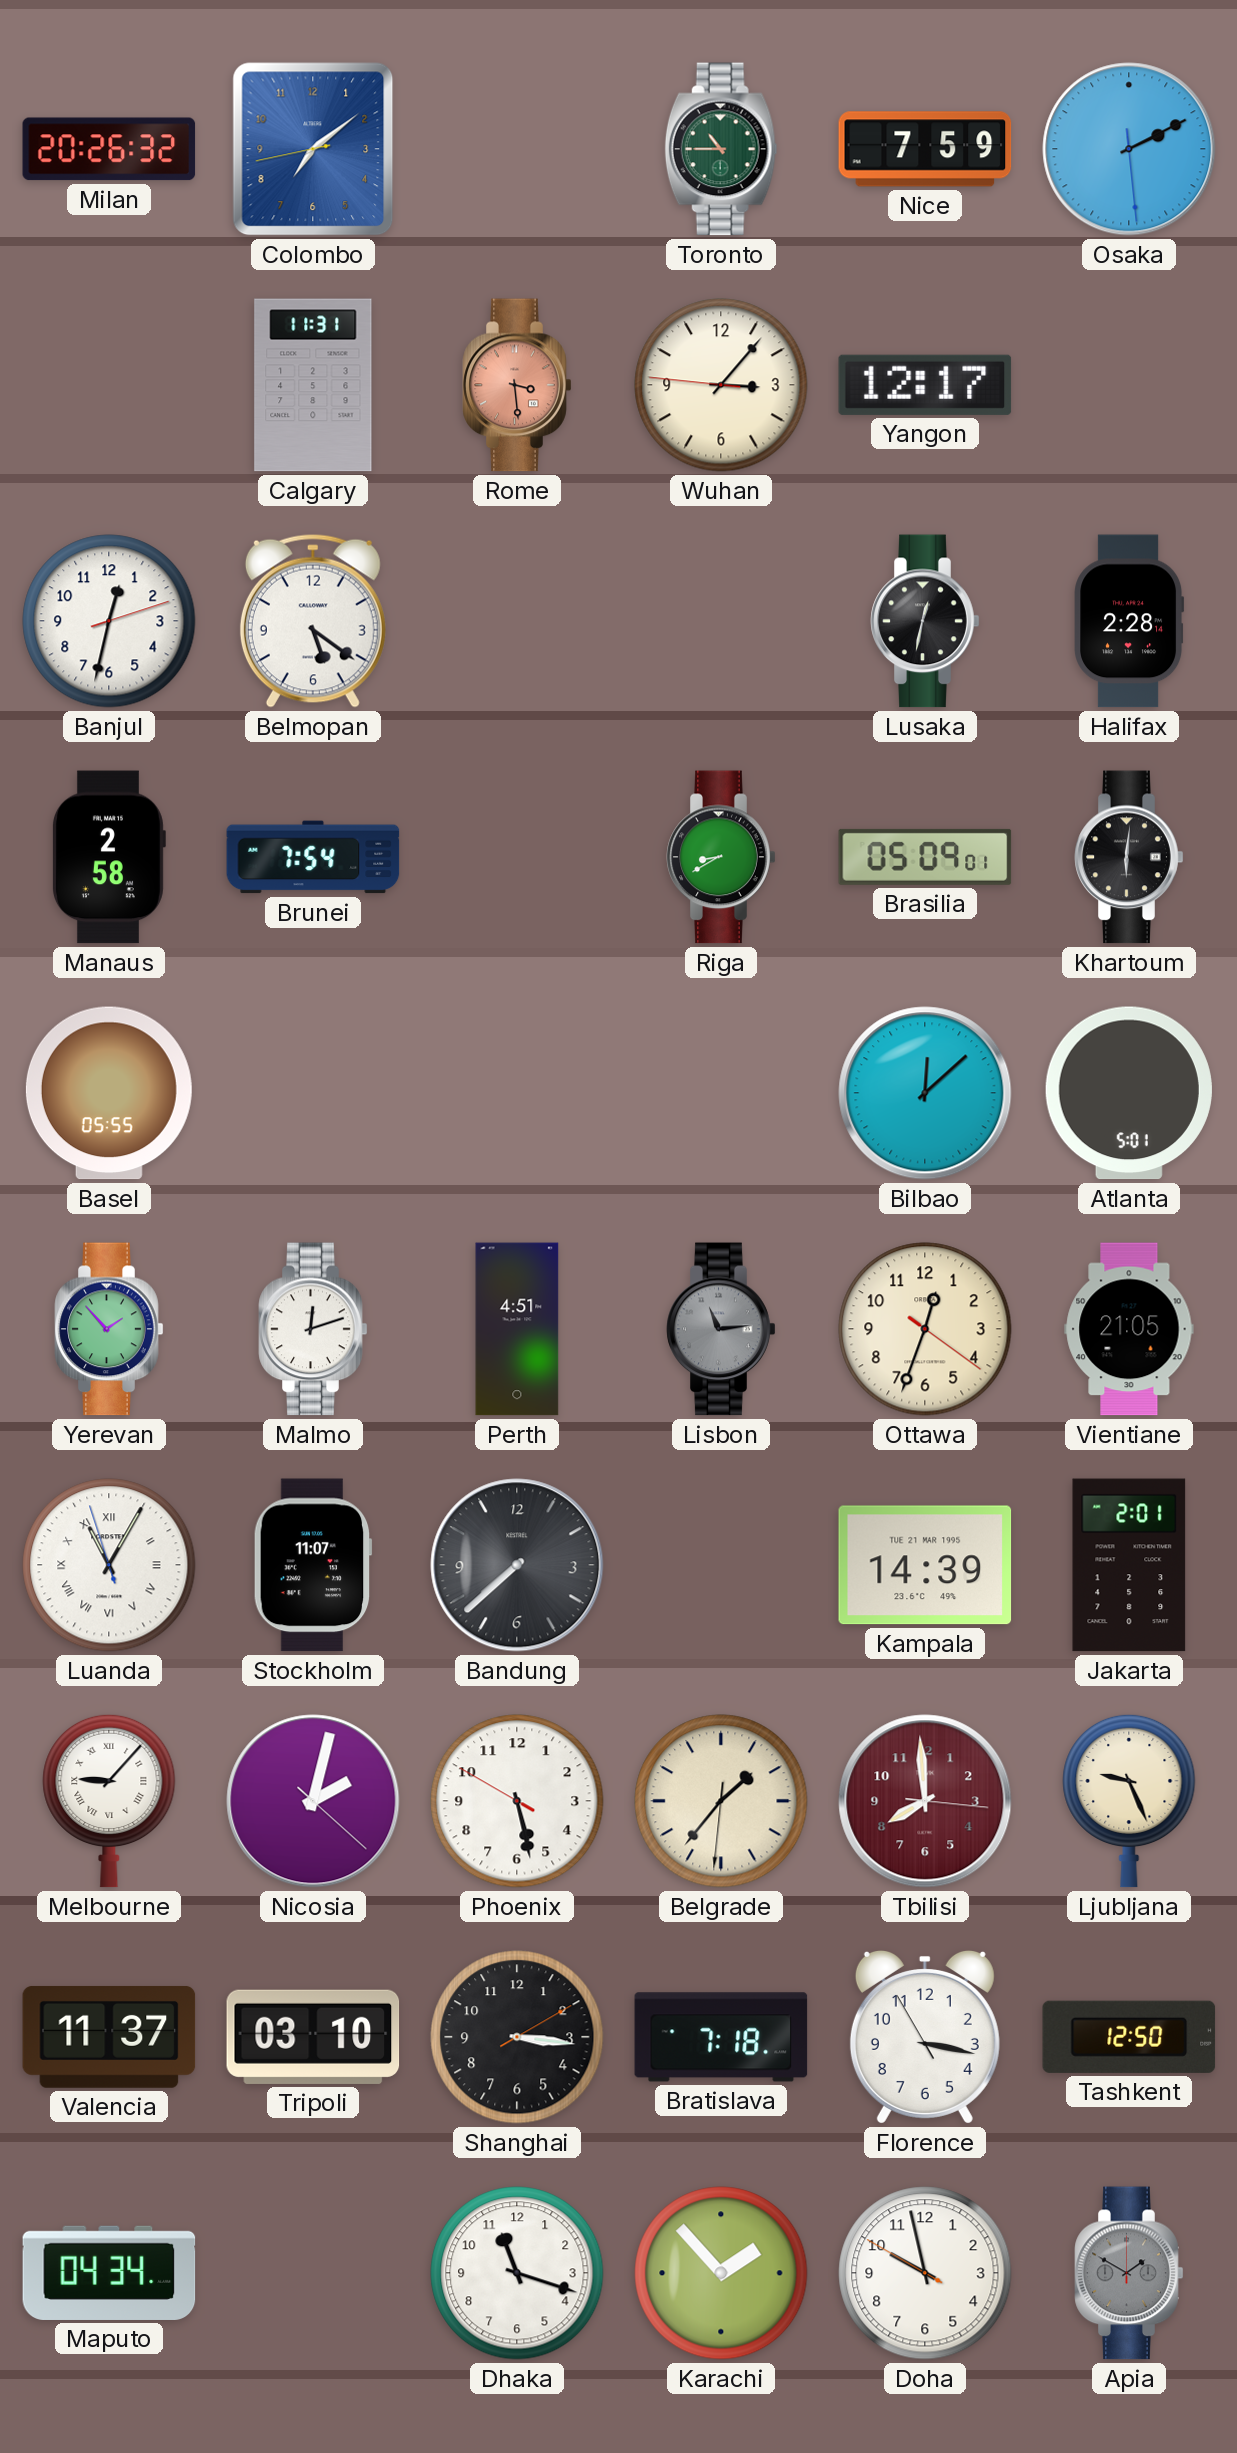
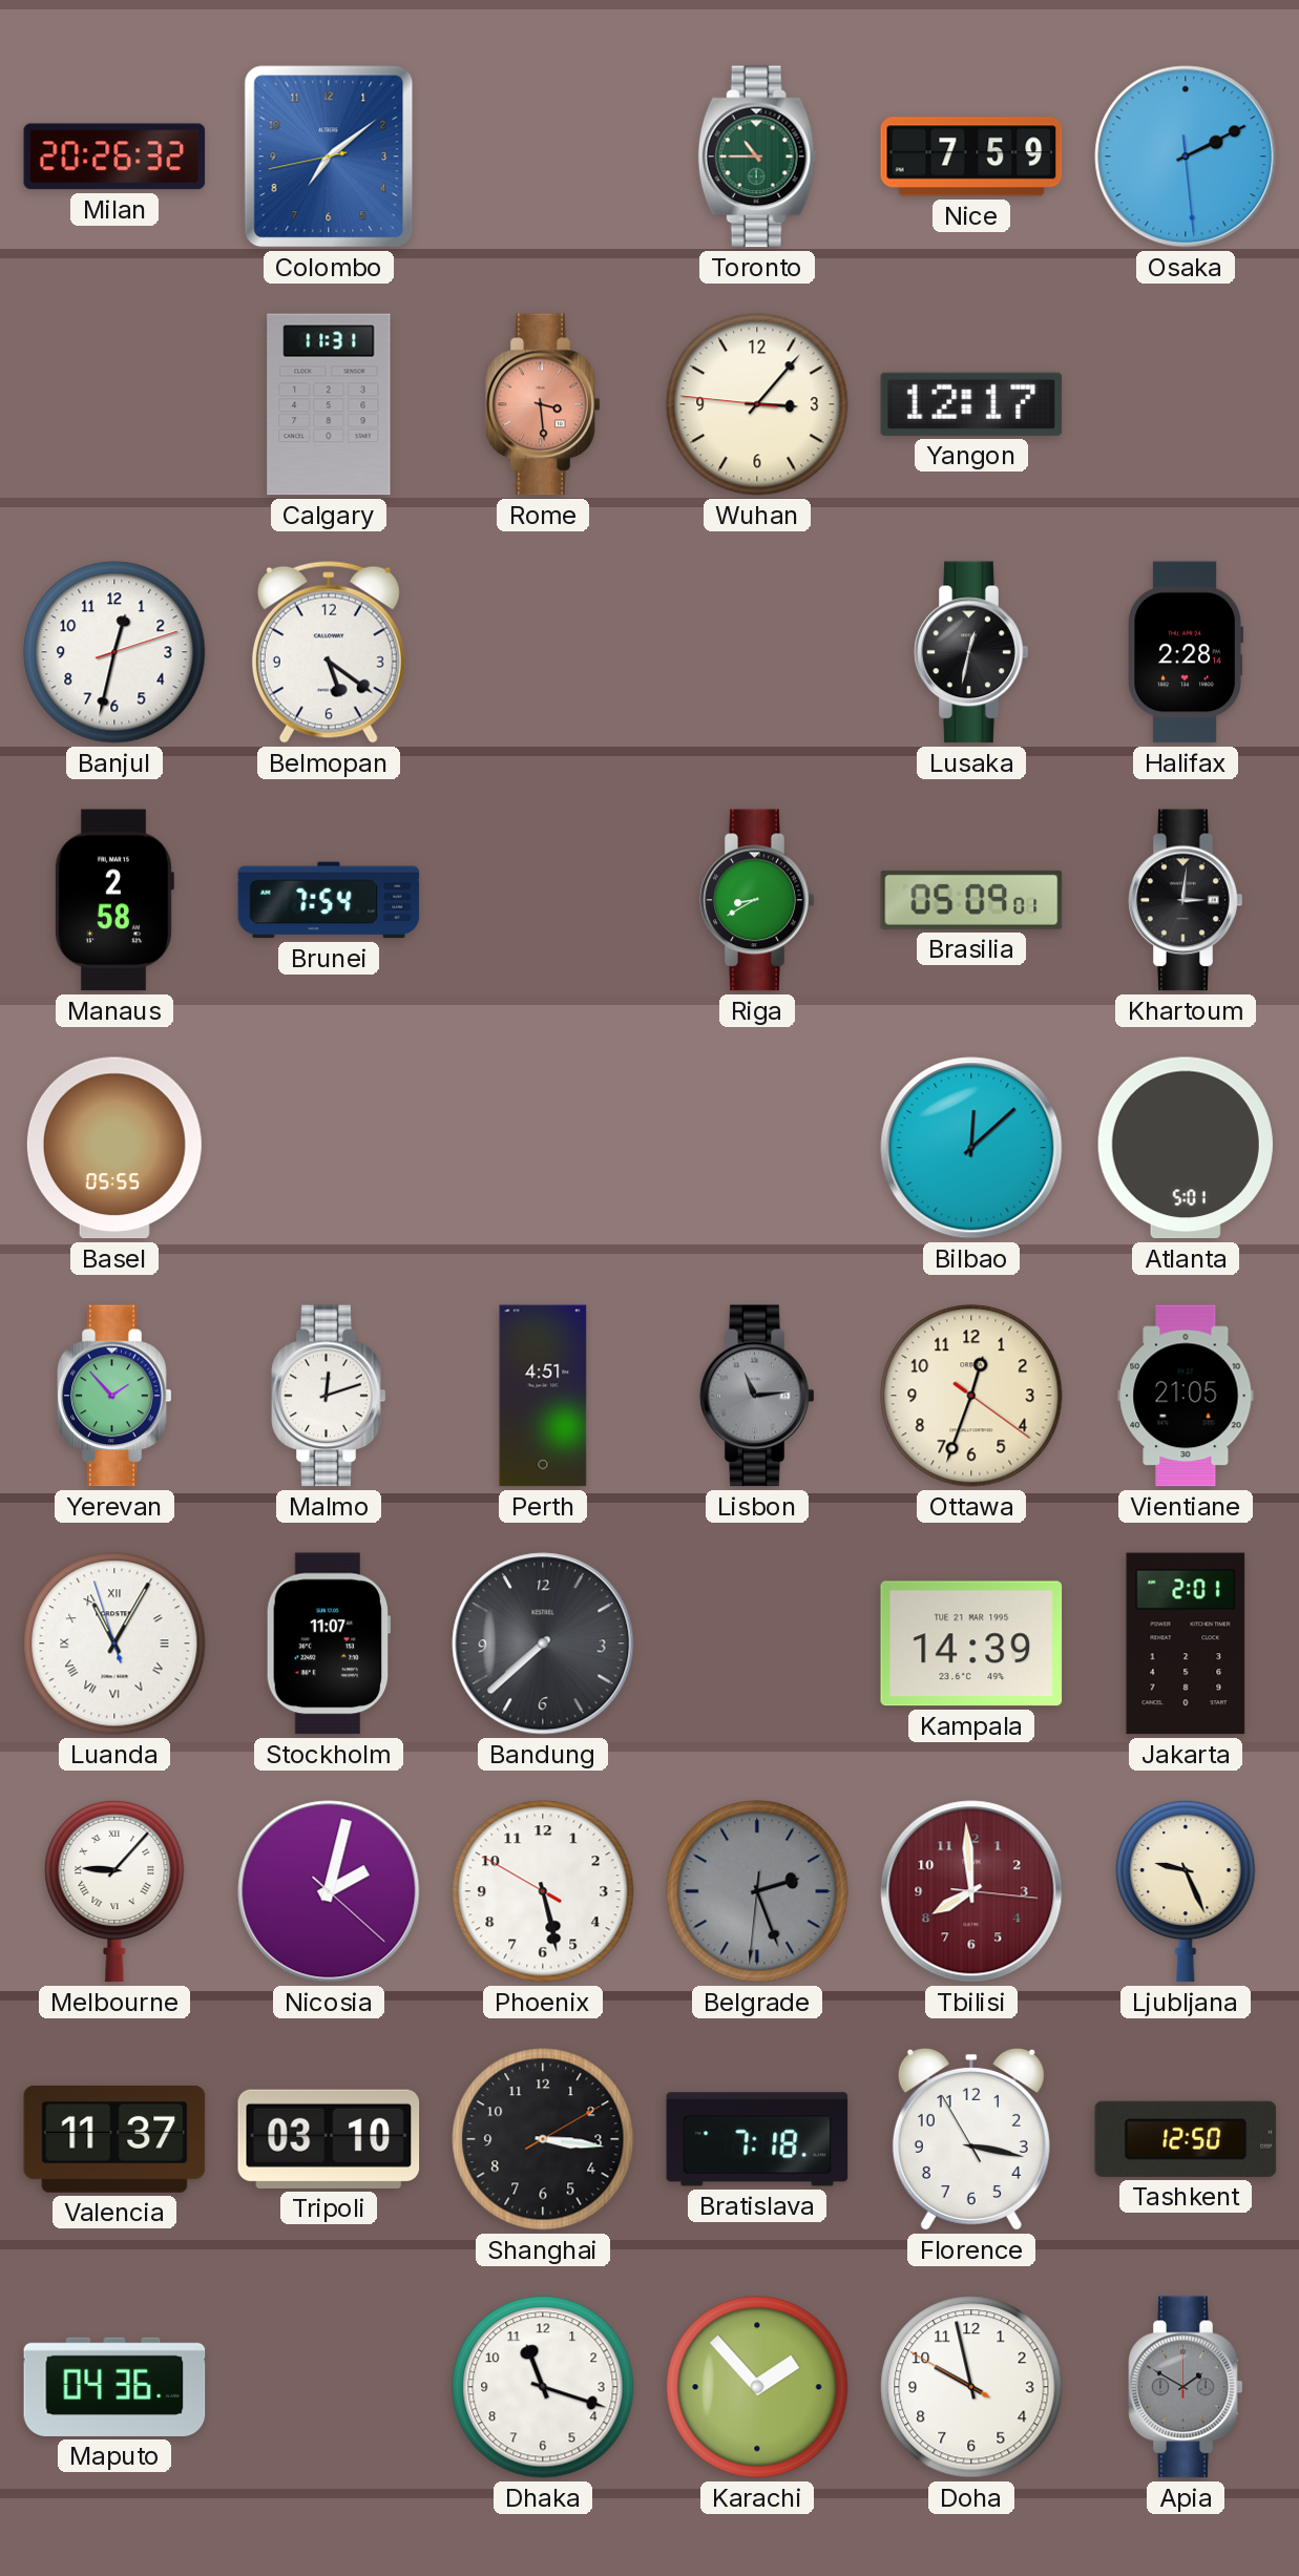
Khartoum: 6:01 -> 3:01 (1186, 900)
Belgrade: 1:36 -> 2:26 (757, 1891)
Belgrade dial: cream -> grey (757, 1891)
Maputo: 04:34 -> 04:36 (114, 2387)
